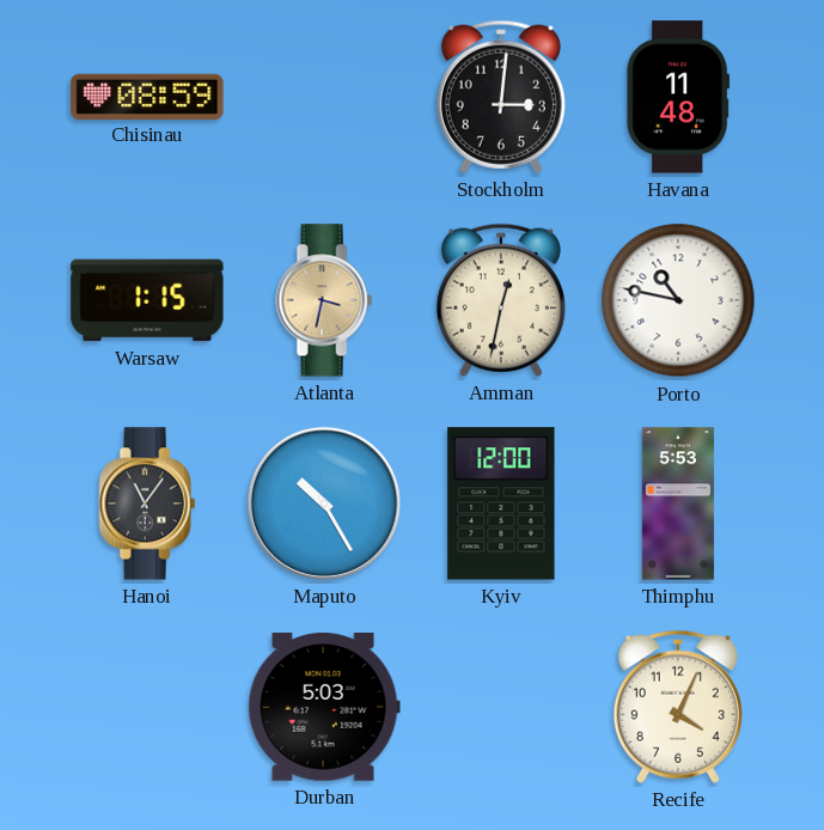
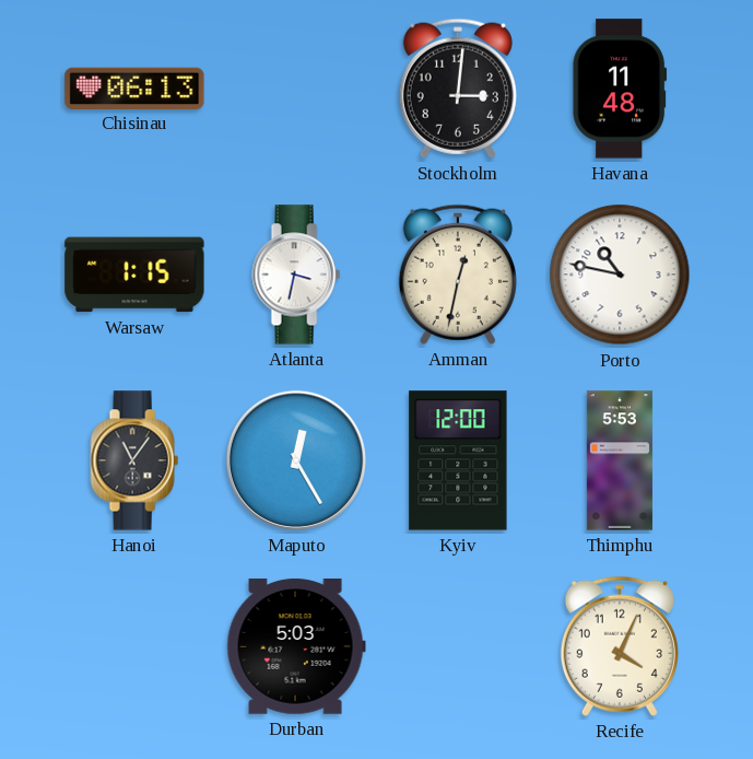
Chisinau: 08:59 -> 06:13 (134, 87)
Atlanta dial: champagne -> white (296, 275)
Maputo: 10:25 -> 12:25 (296, 460)
